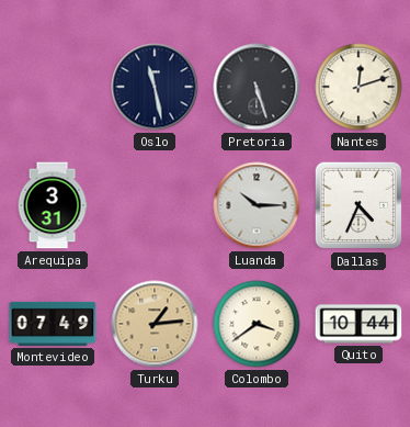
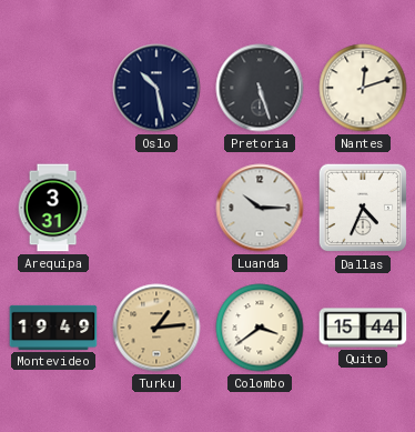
Oslo: 11:28 -> 10:28 (156, 88)
Montevideo: 07:49 -> 19:49 (53, 328)
Quito: 10:44 -> 15:44 (363, 328)
